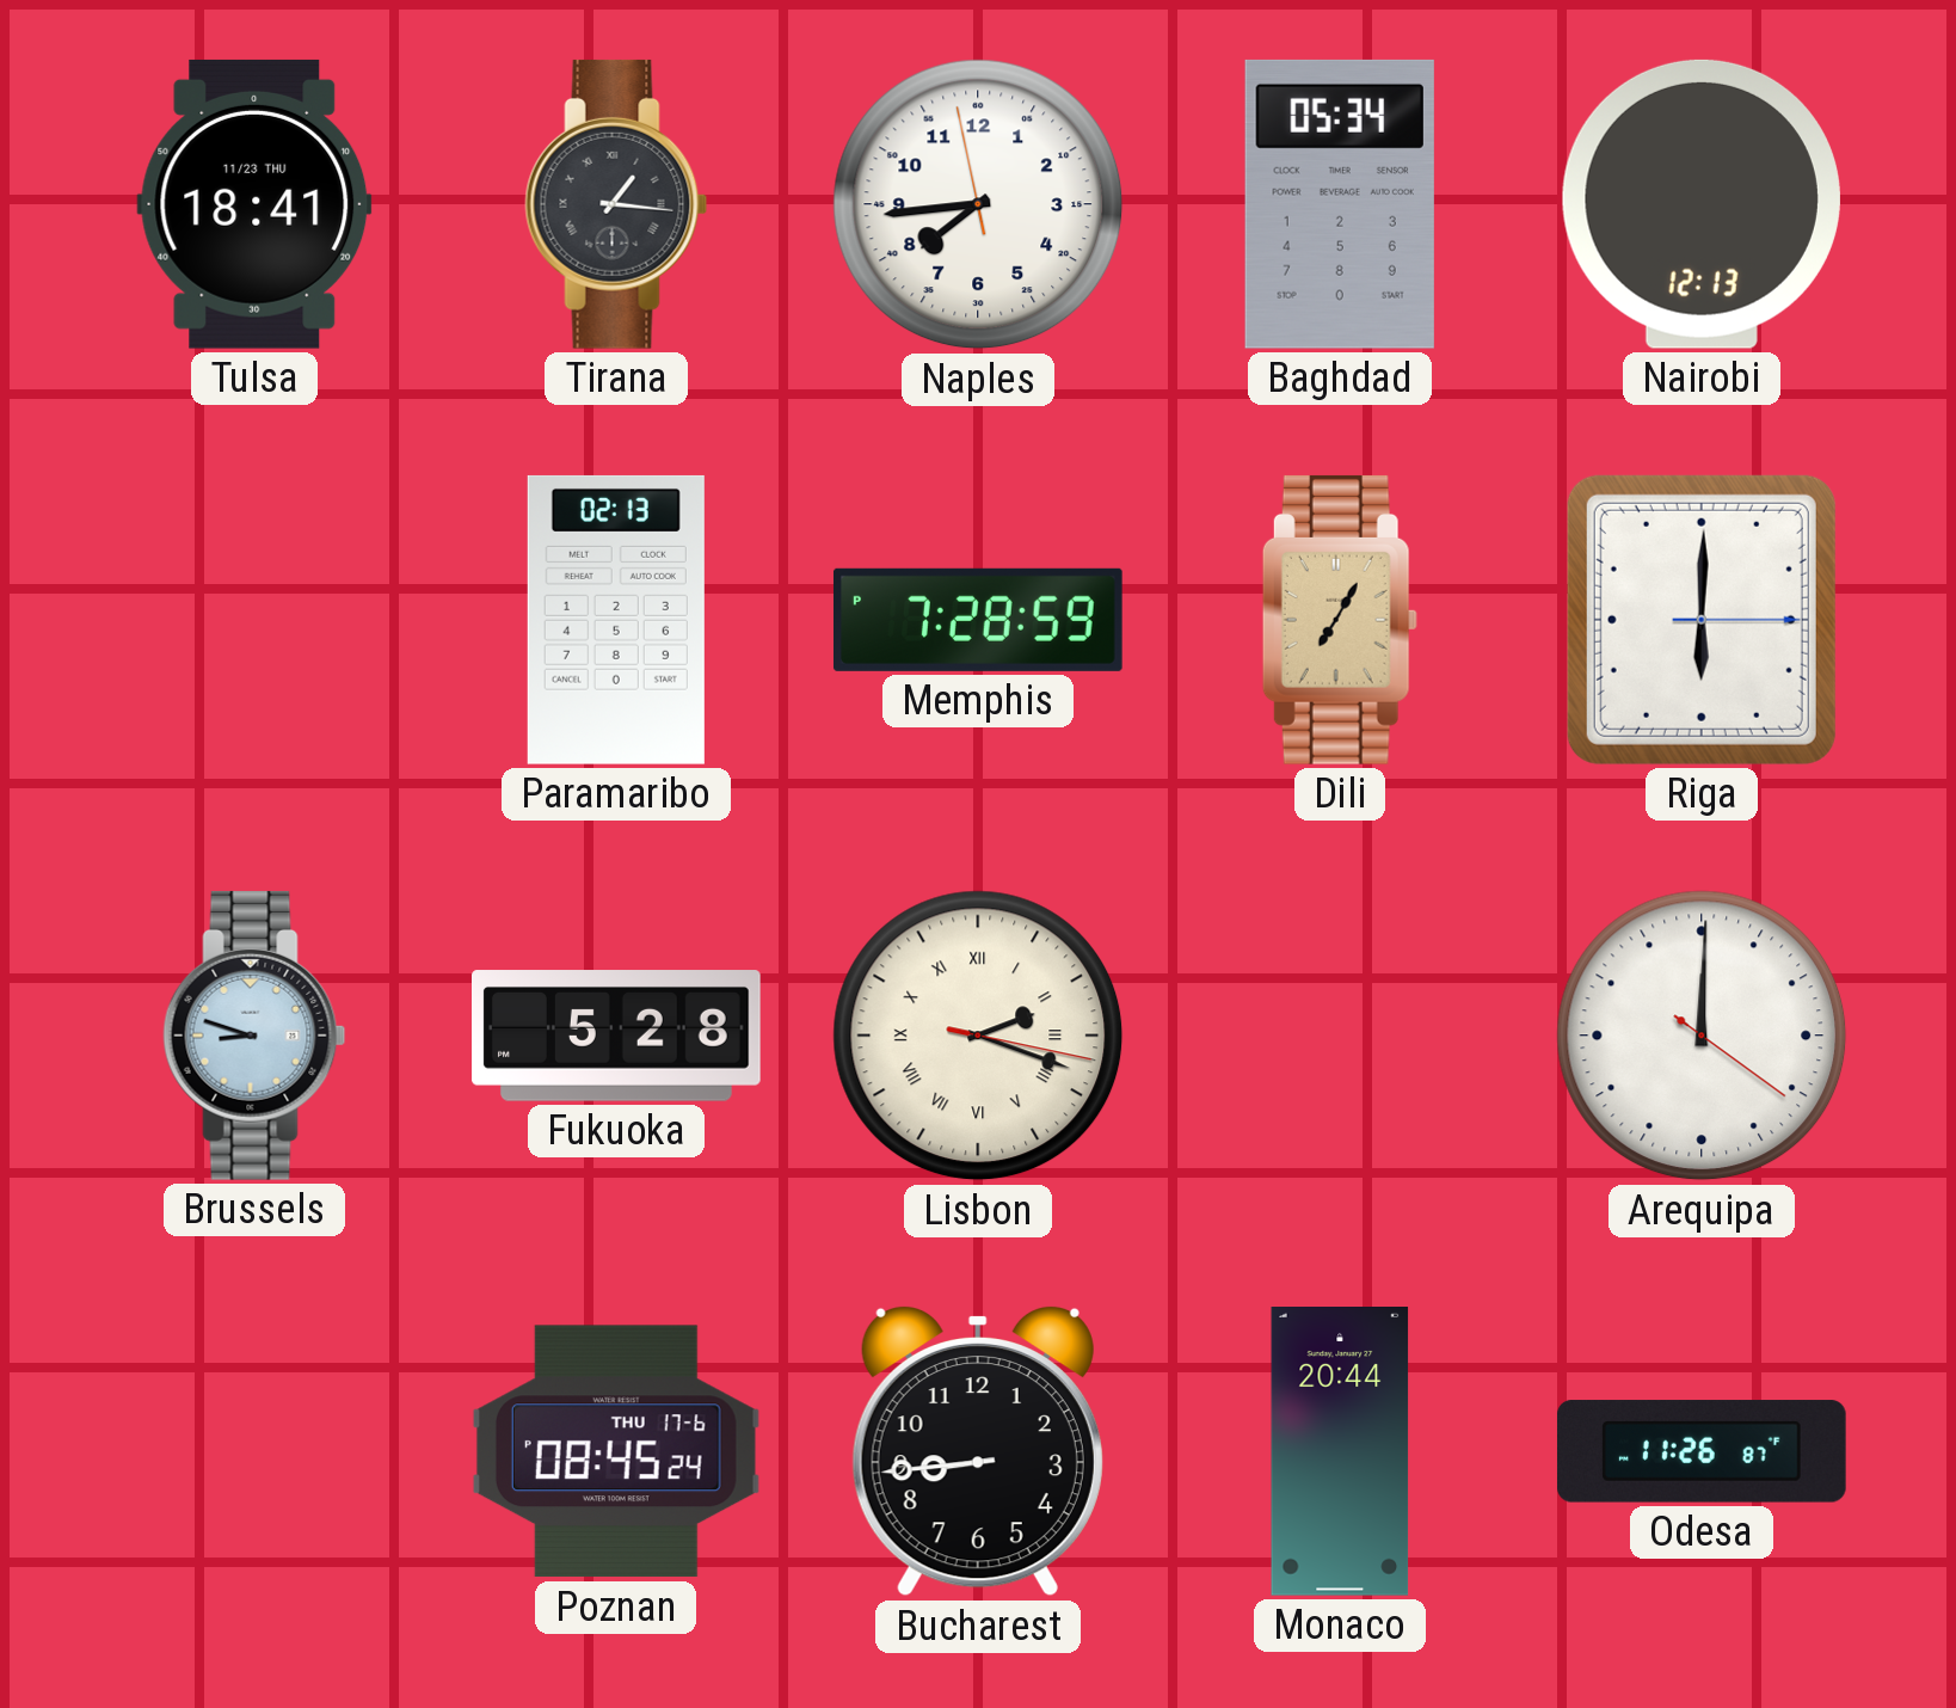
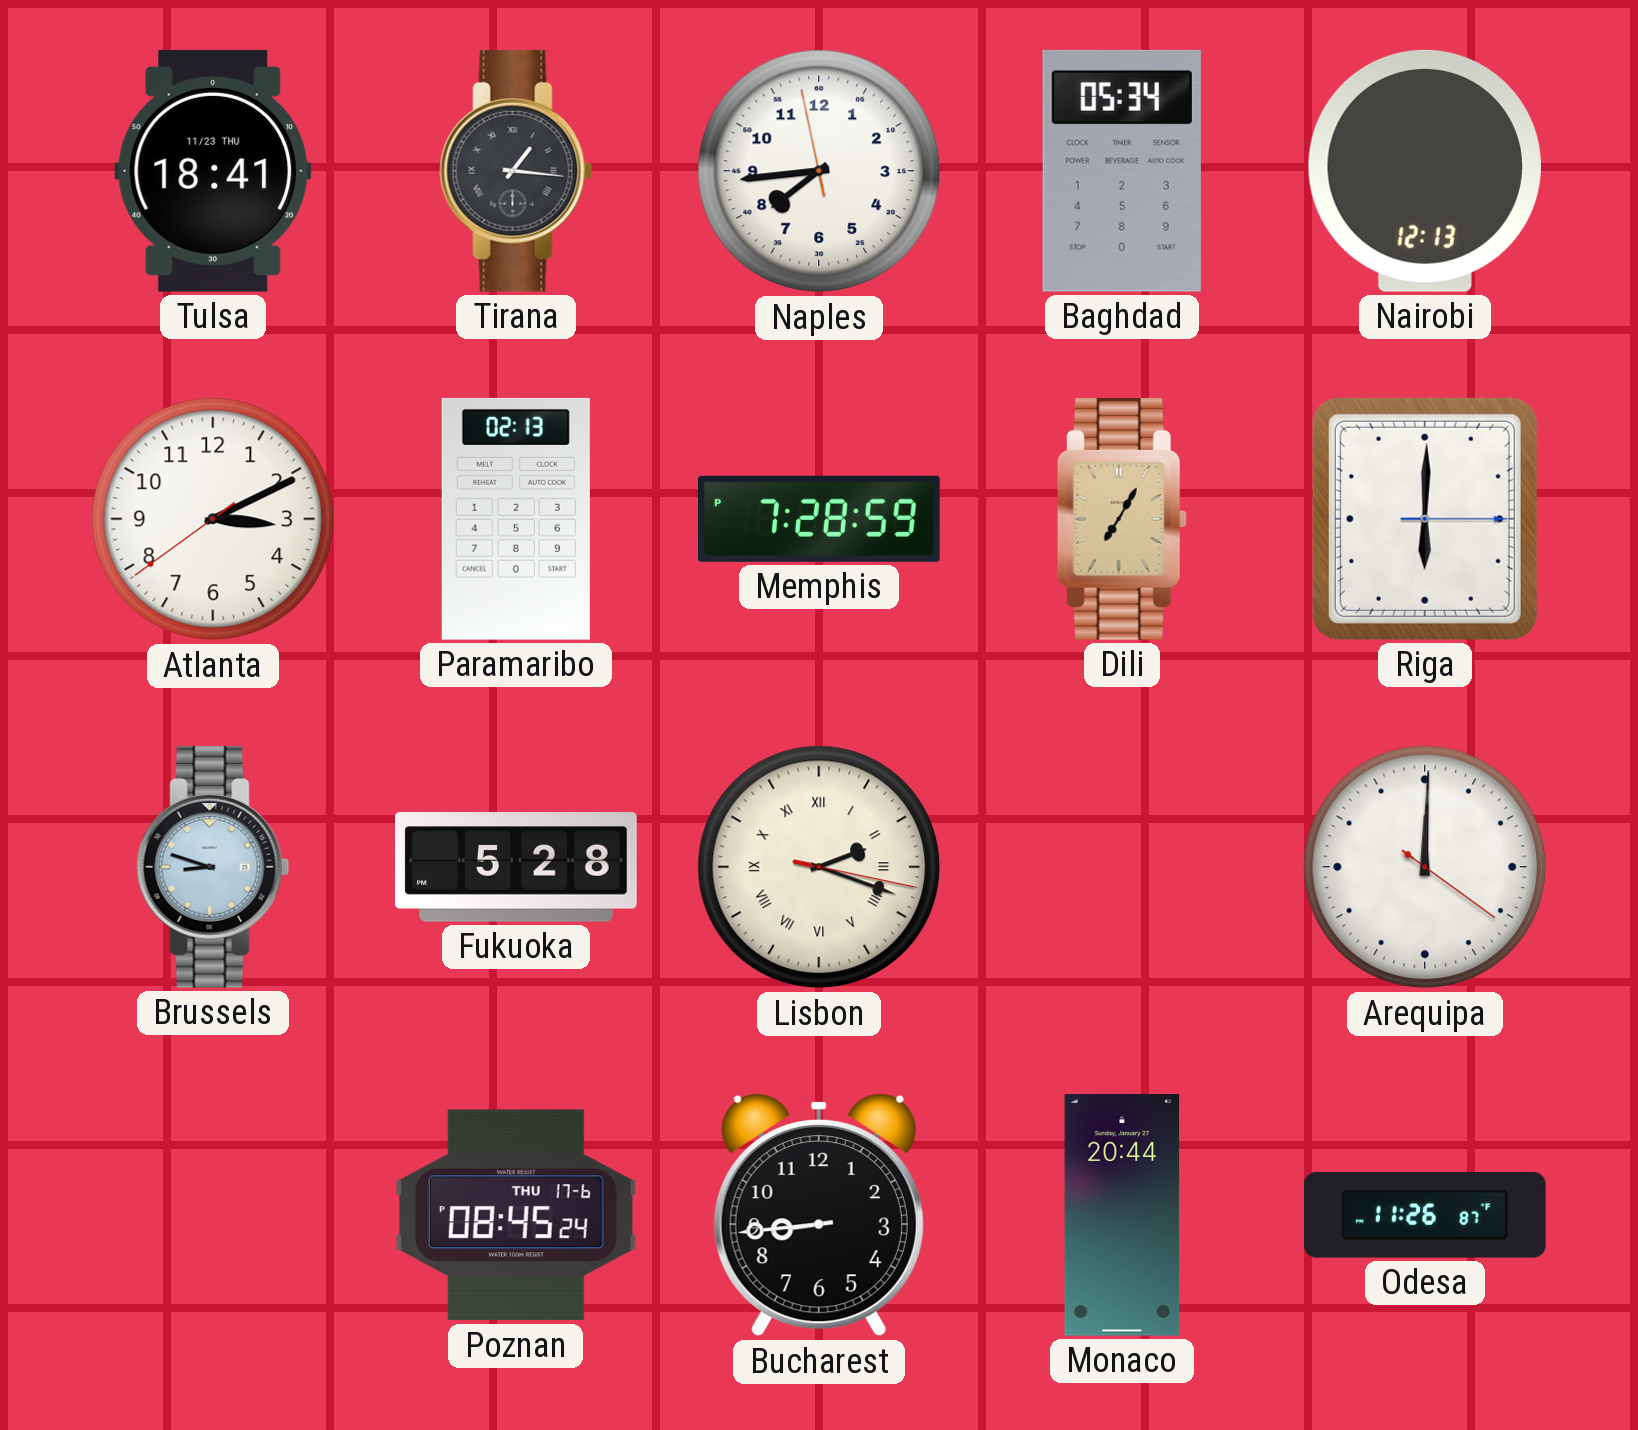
Atlanta: none -> 3:10 (213, 519)
